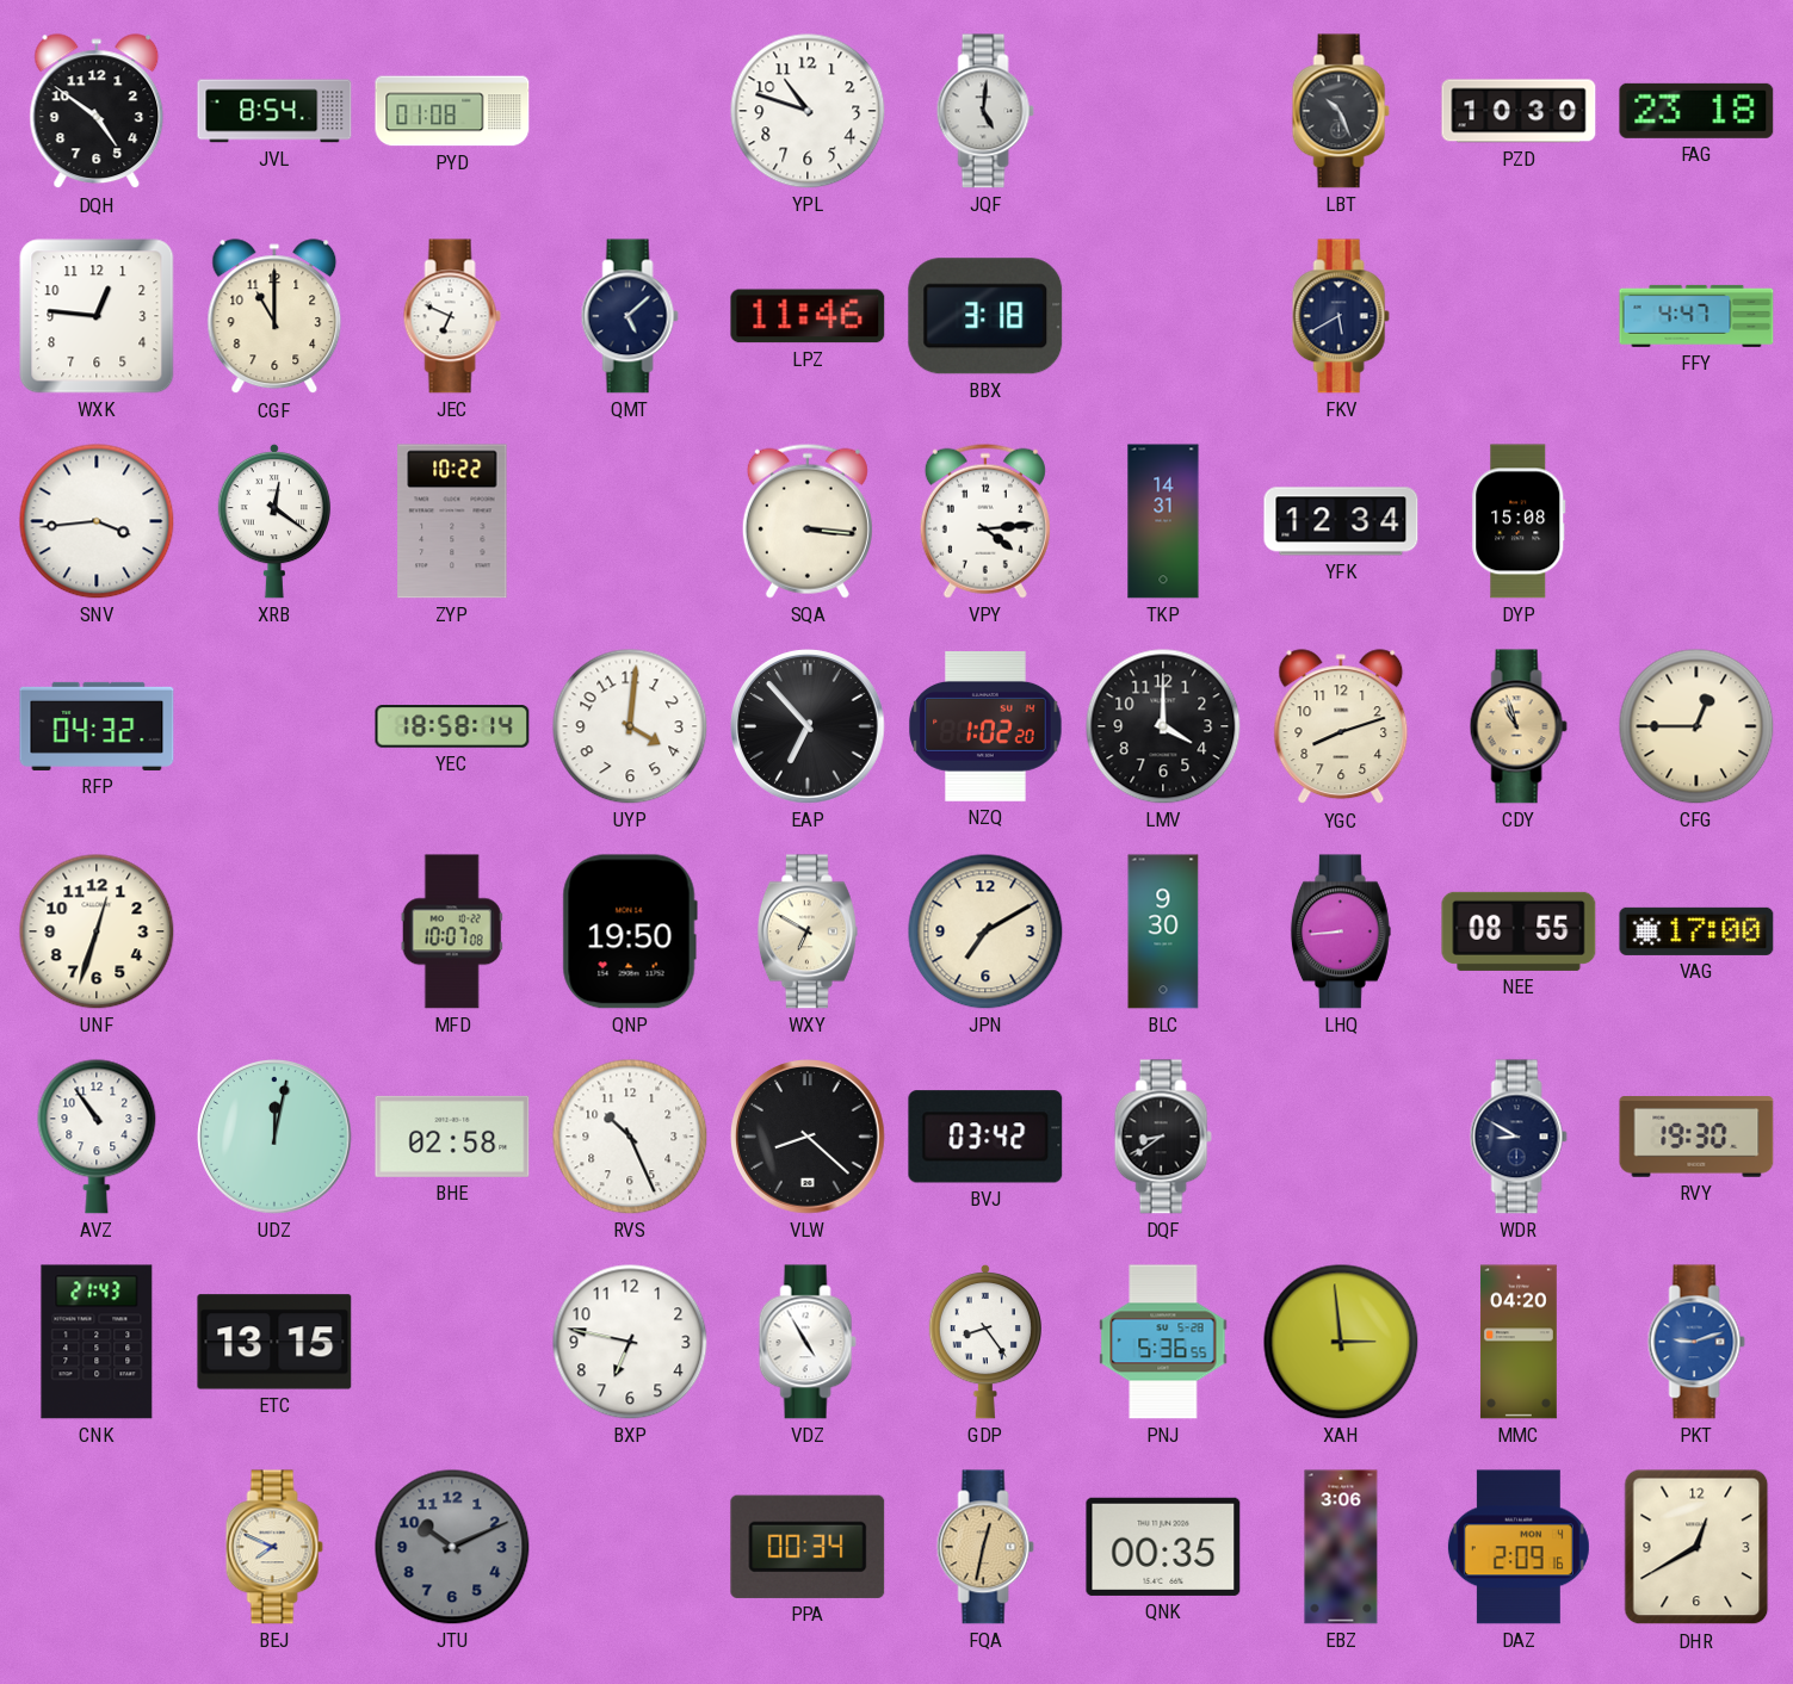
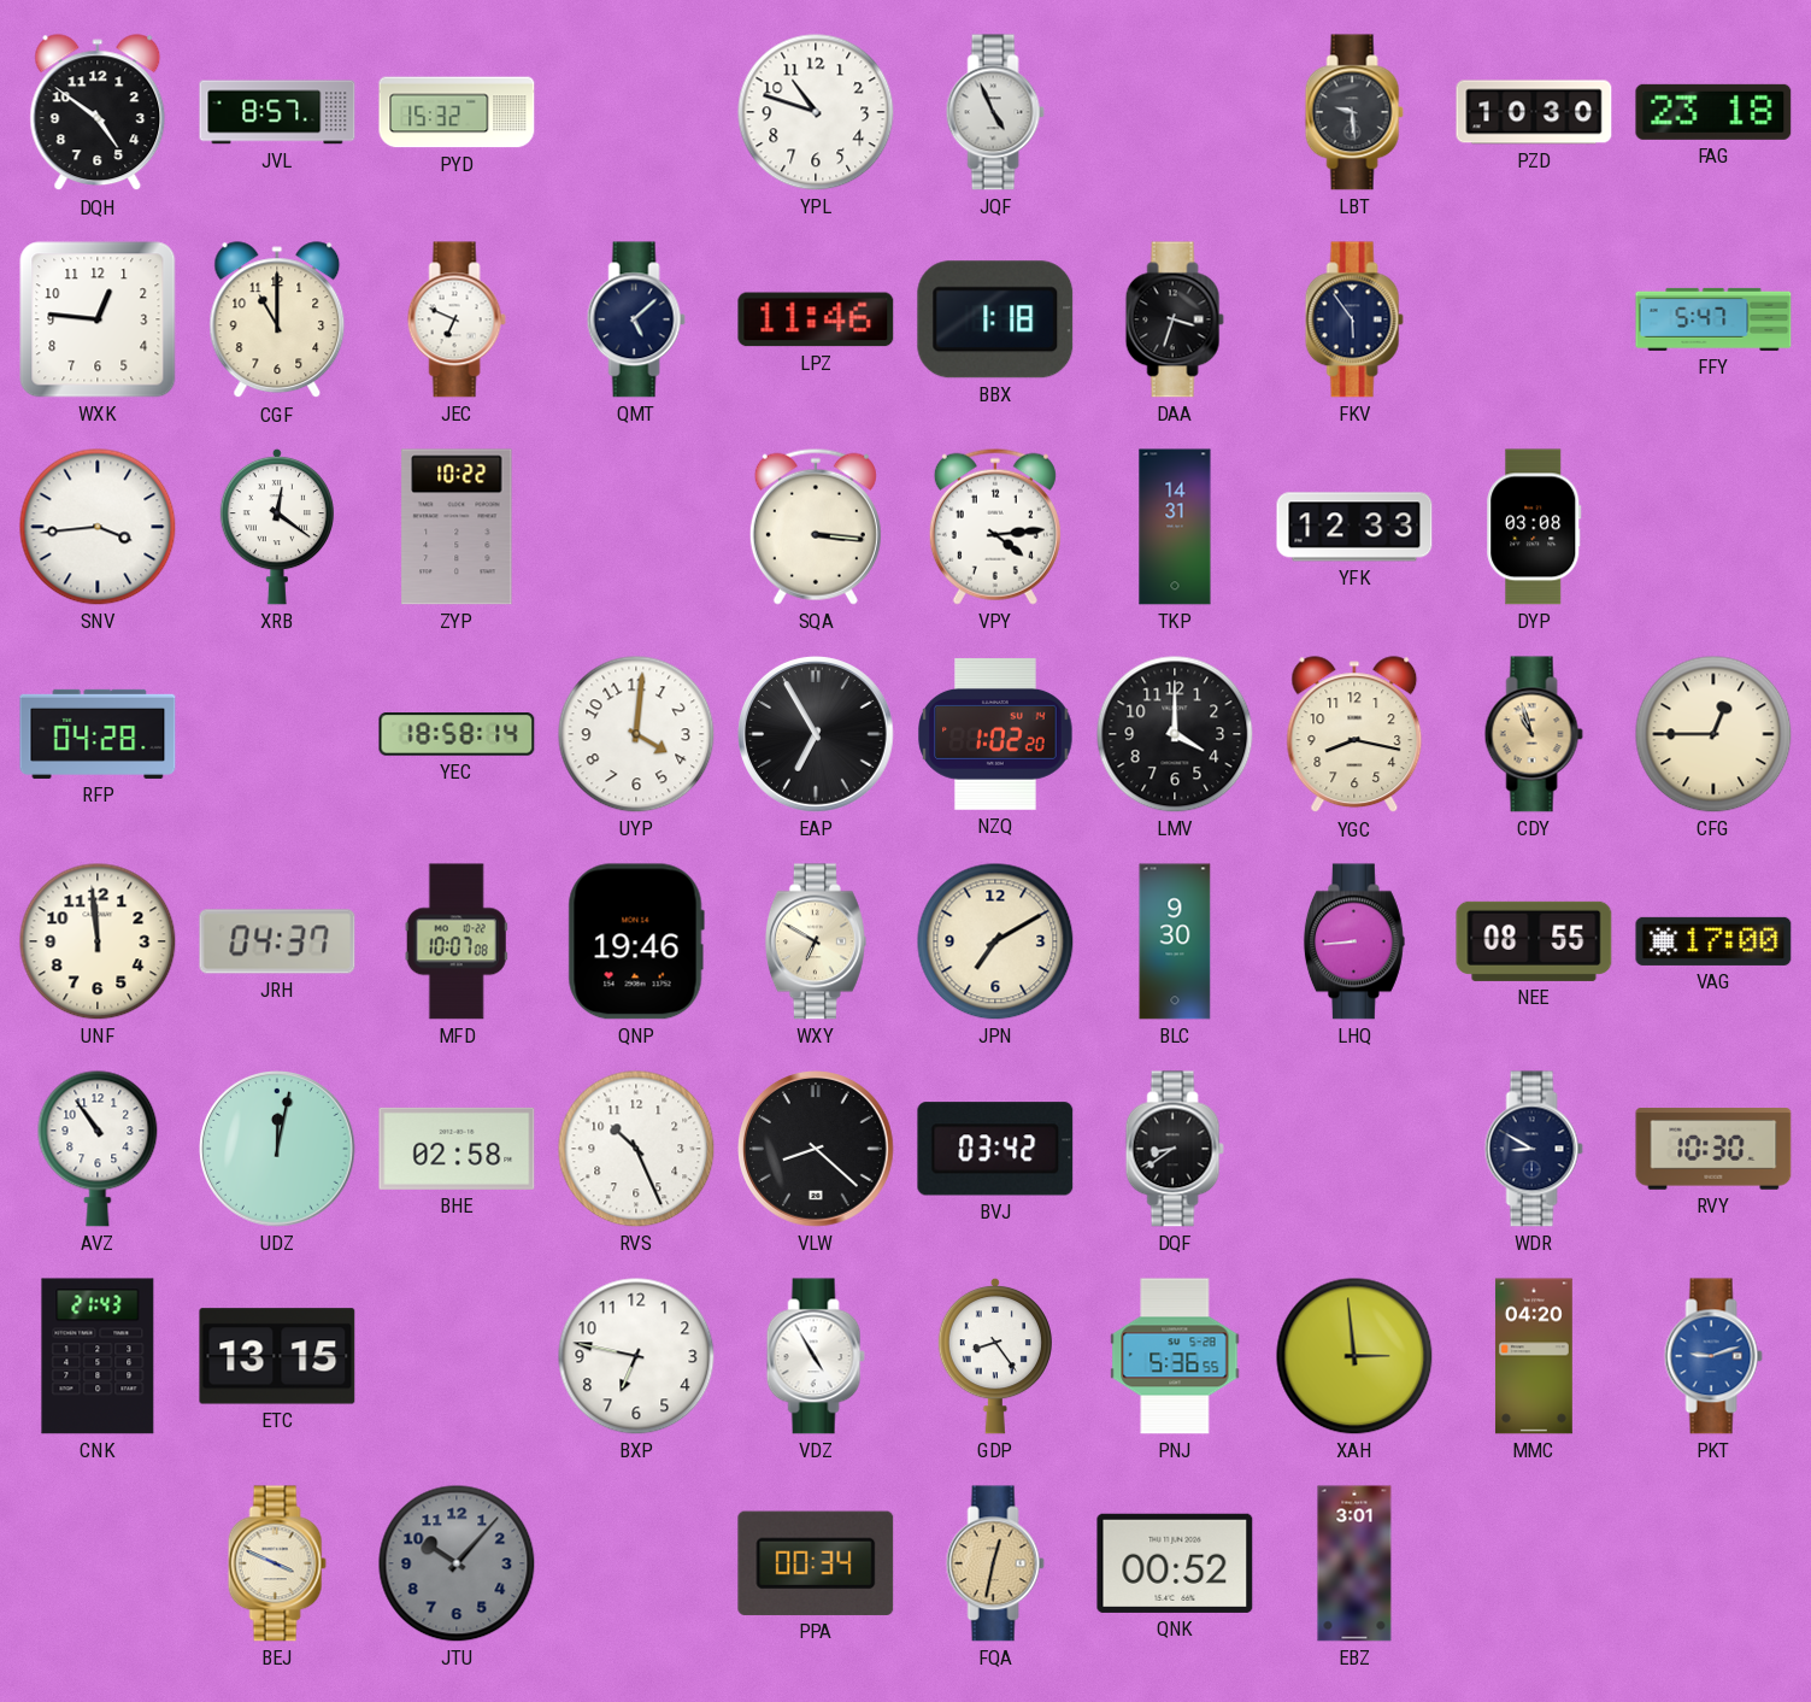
JVL: 8:54 -> 8:57 (277, 112)
PYD: 01:08 -> 15:32 (457, 112)
JQF: 5:01 -> 4:56 (995, 112)
LBT: 10:26 -> 9:29 (1354, 112)
BBX: 3:18 -> 1:18 (995, 319)
DAA: none -> 3:33 (1175, 319)
FKV: 5:40 -> 5:54 (1354, 319)
FFY: 4:47 -> 5:47 (1713, 319)
YFK: 12:34 -> 12:33 (1354, 527)
DYP: 15:08 -> 03:08 (1534, 527)
RFP: 04:32 -> 04:28 (98, 734)
EAP: 6:53 -> 6:55 (817, 735)
YGC: 8:12 -> 8:17 (1354, 735)
UNF: 12:33 -> 11:59 (98, 941)
JRH: none -> 04:37 (277, 941)
QNP: 19:50 -> 19:46 (636, 941)
RVY: 19:30 -> 10:30 (1713, 1149)
BEJ: 7:49 -> 3:49 (277, 1563)
JTU: 10:11 -> 10:07 (457, 1563)
QNK: 00:35 -> 00:52 (1175, 1563)
EBZ: 3:06 -> 3:01 (1354, 1563)
DAZ: 2:09 -> none (1519, 1547)
DHR: 12:40 -> none (1696, 1547)
